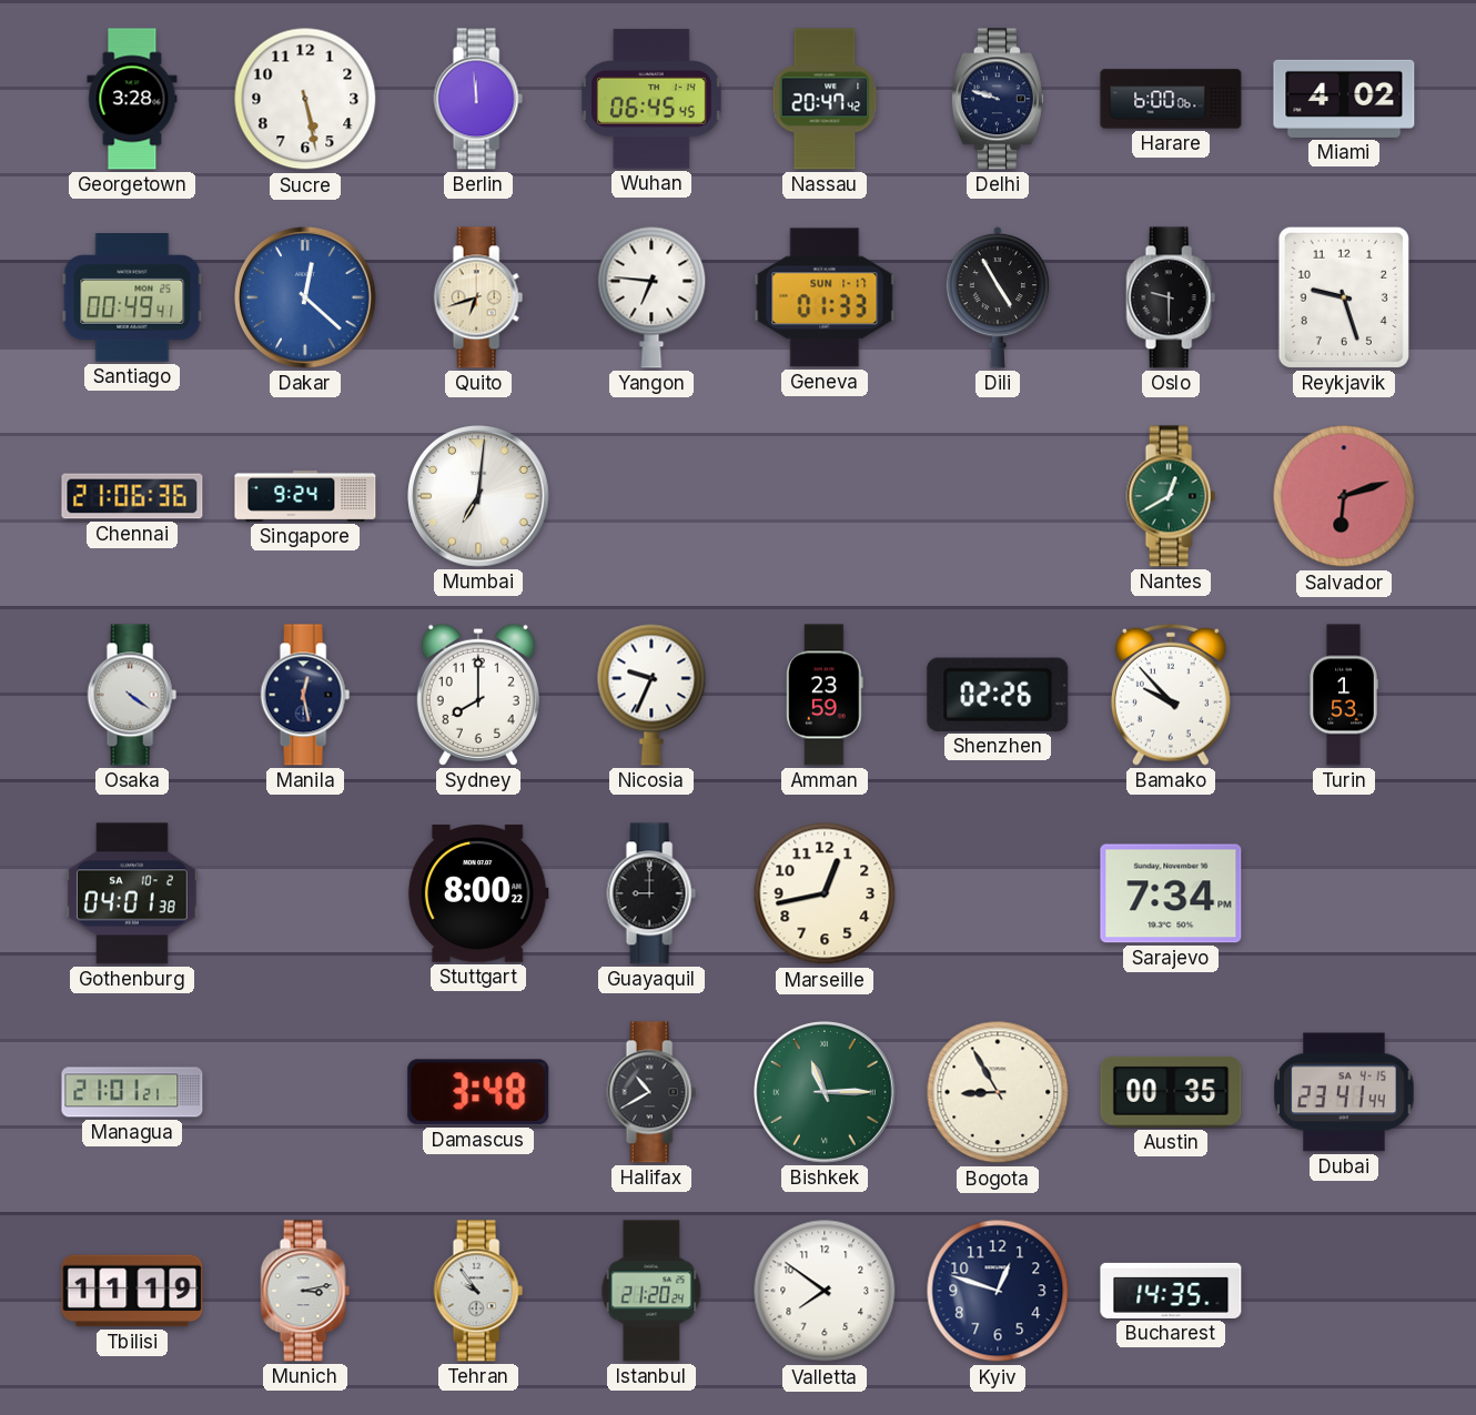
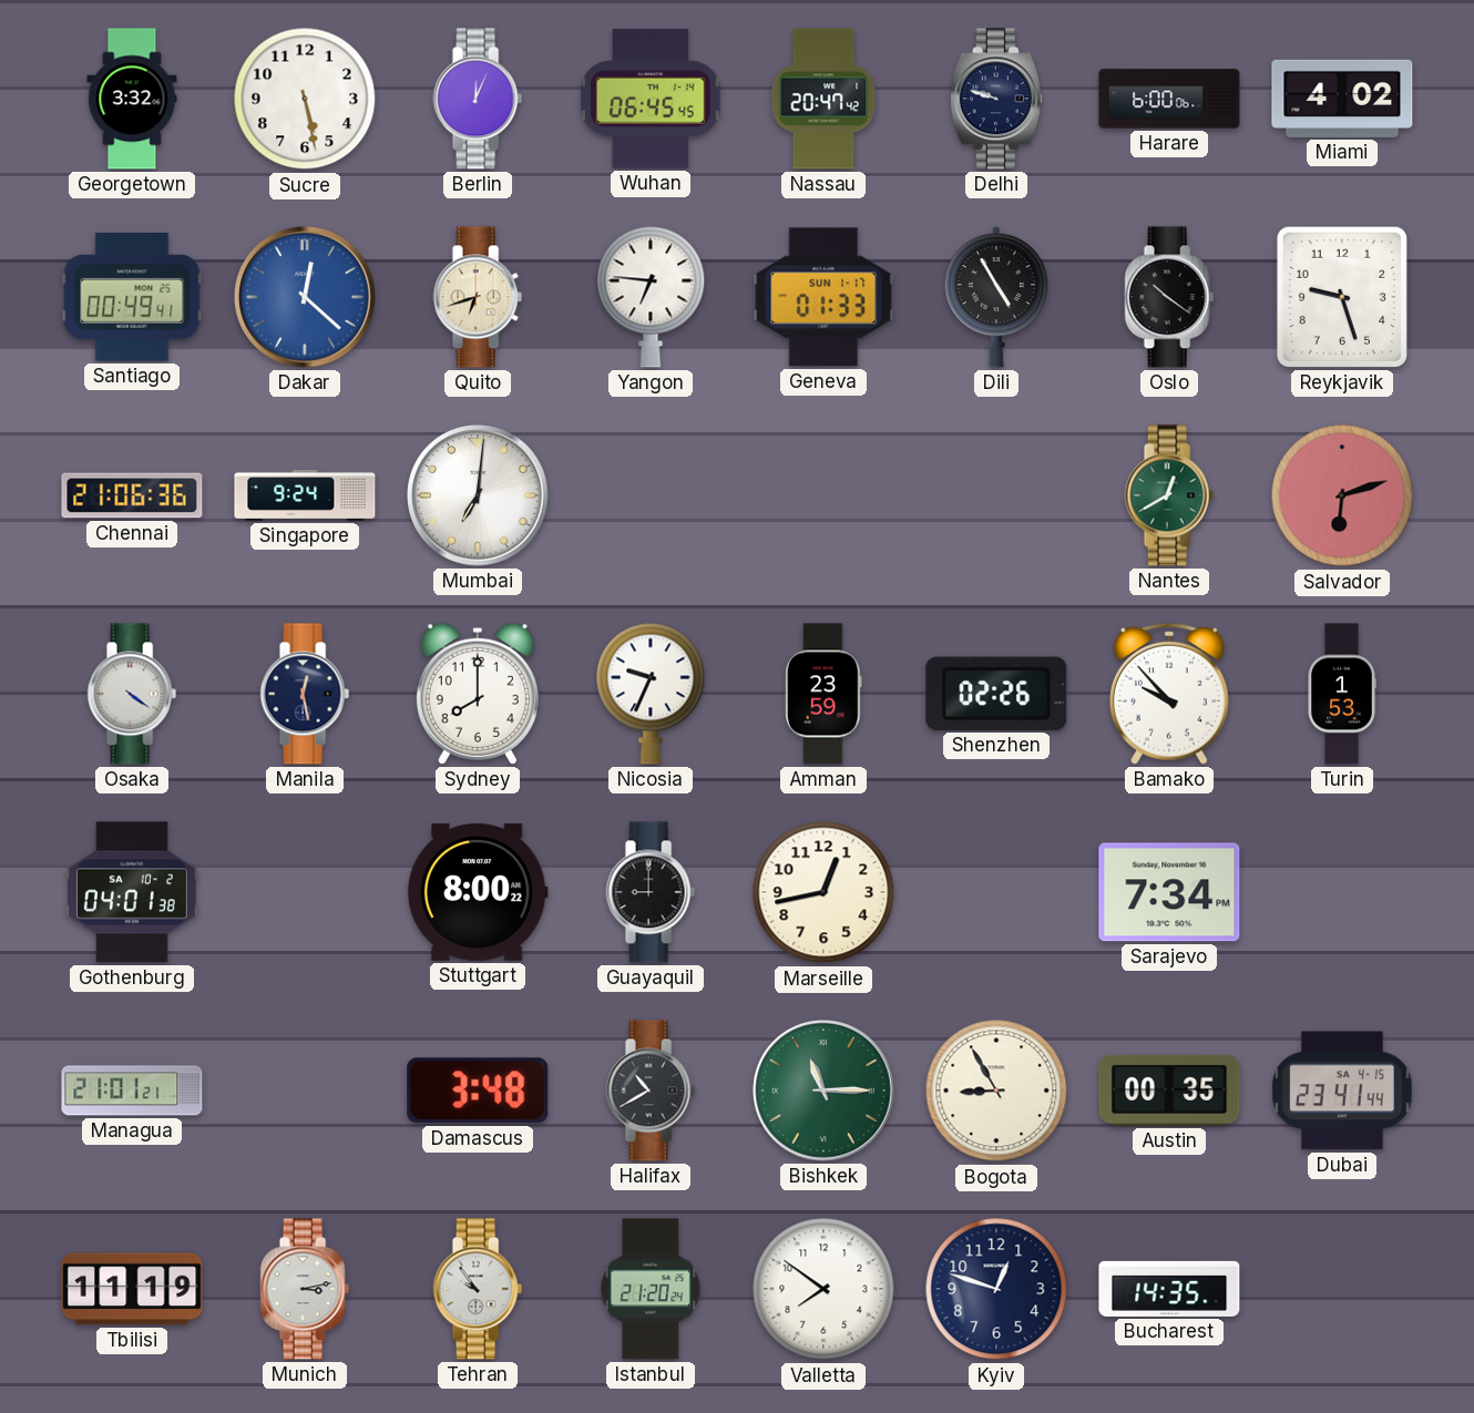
Georgetown: 3:28 -> 3:32 (132, 99)
Berlin: 11:59 -> 12:04 (478, 99)
Oslo: 9:30 -> 10:21 (1169, 297)
